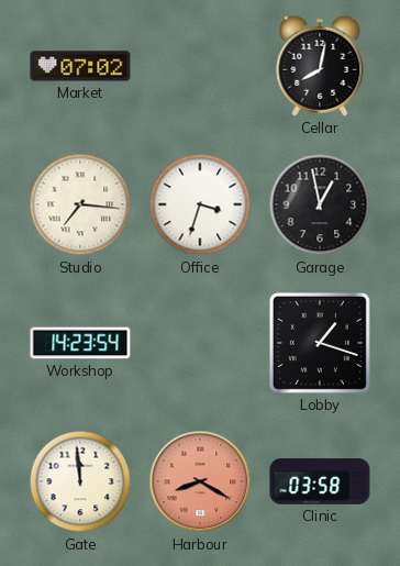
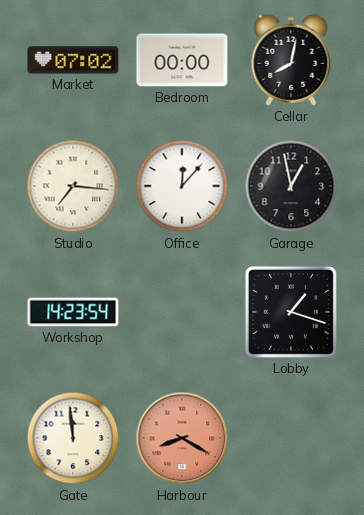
Bedroom: none -> 00:00 (182, 60)
Office: 3:33 -> 12:07 (182, 186)
Clinic: 03:58 -> none (320, 481)
